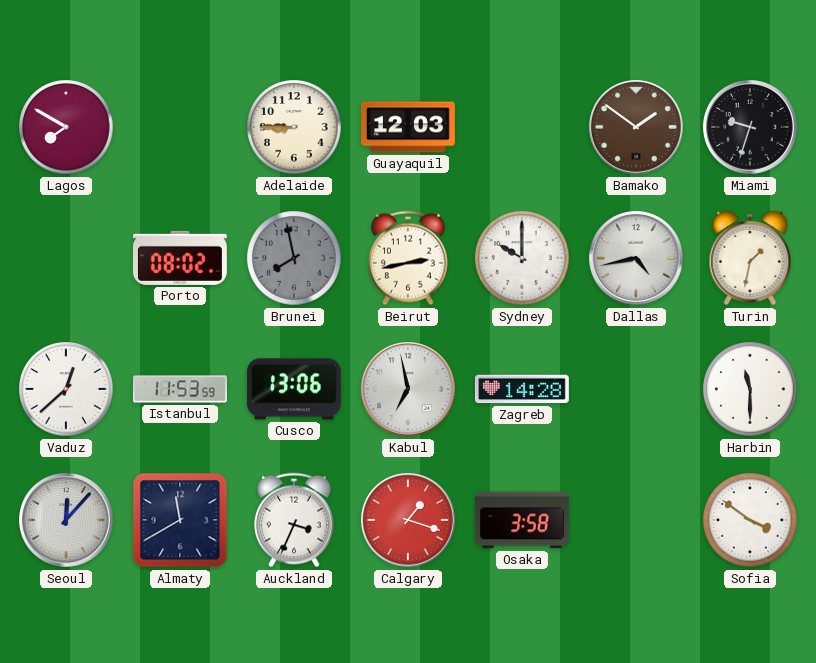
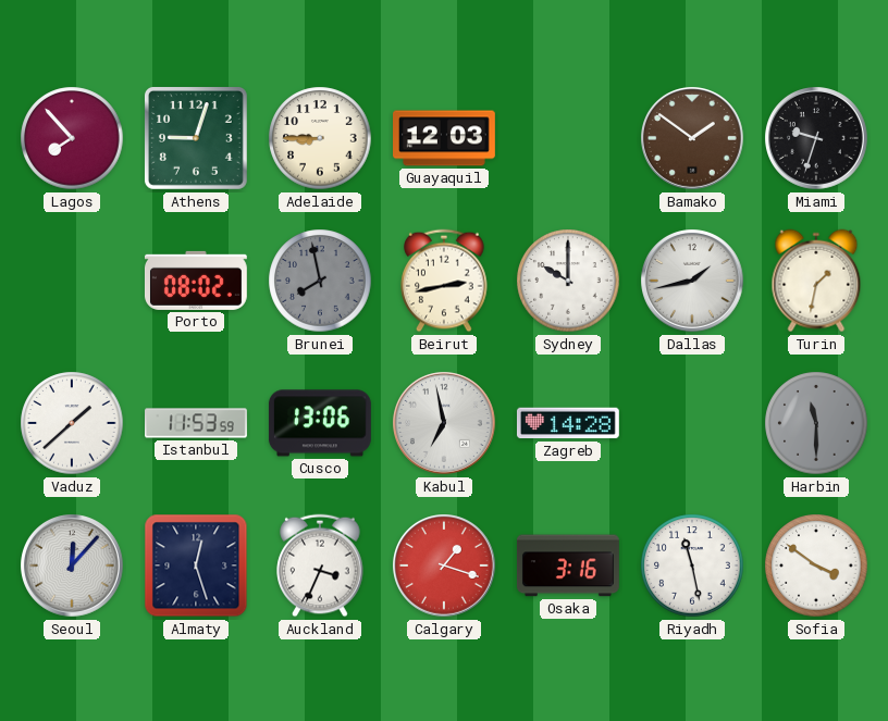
Lagos: 7:50 -> 7:53 (72, 138)
Athens: none -> 9:03 (196, 138)
Dallas: 4:43 -> 1:43 (693, 282)
Vaduz: 12:38 -> 1:38 (72, 423)
Harbin dial: white -> grey (816, 423)
Almaty: 11:40 -> 12:27 (196, 565)
Osaka: 3:58 -> 3:16 (568, 565)
Riyadh: none -> 11:28 (692, 565)
